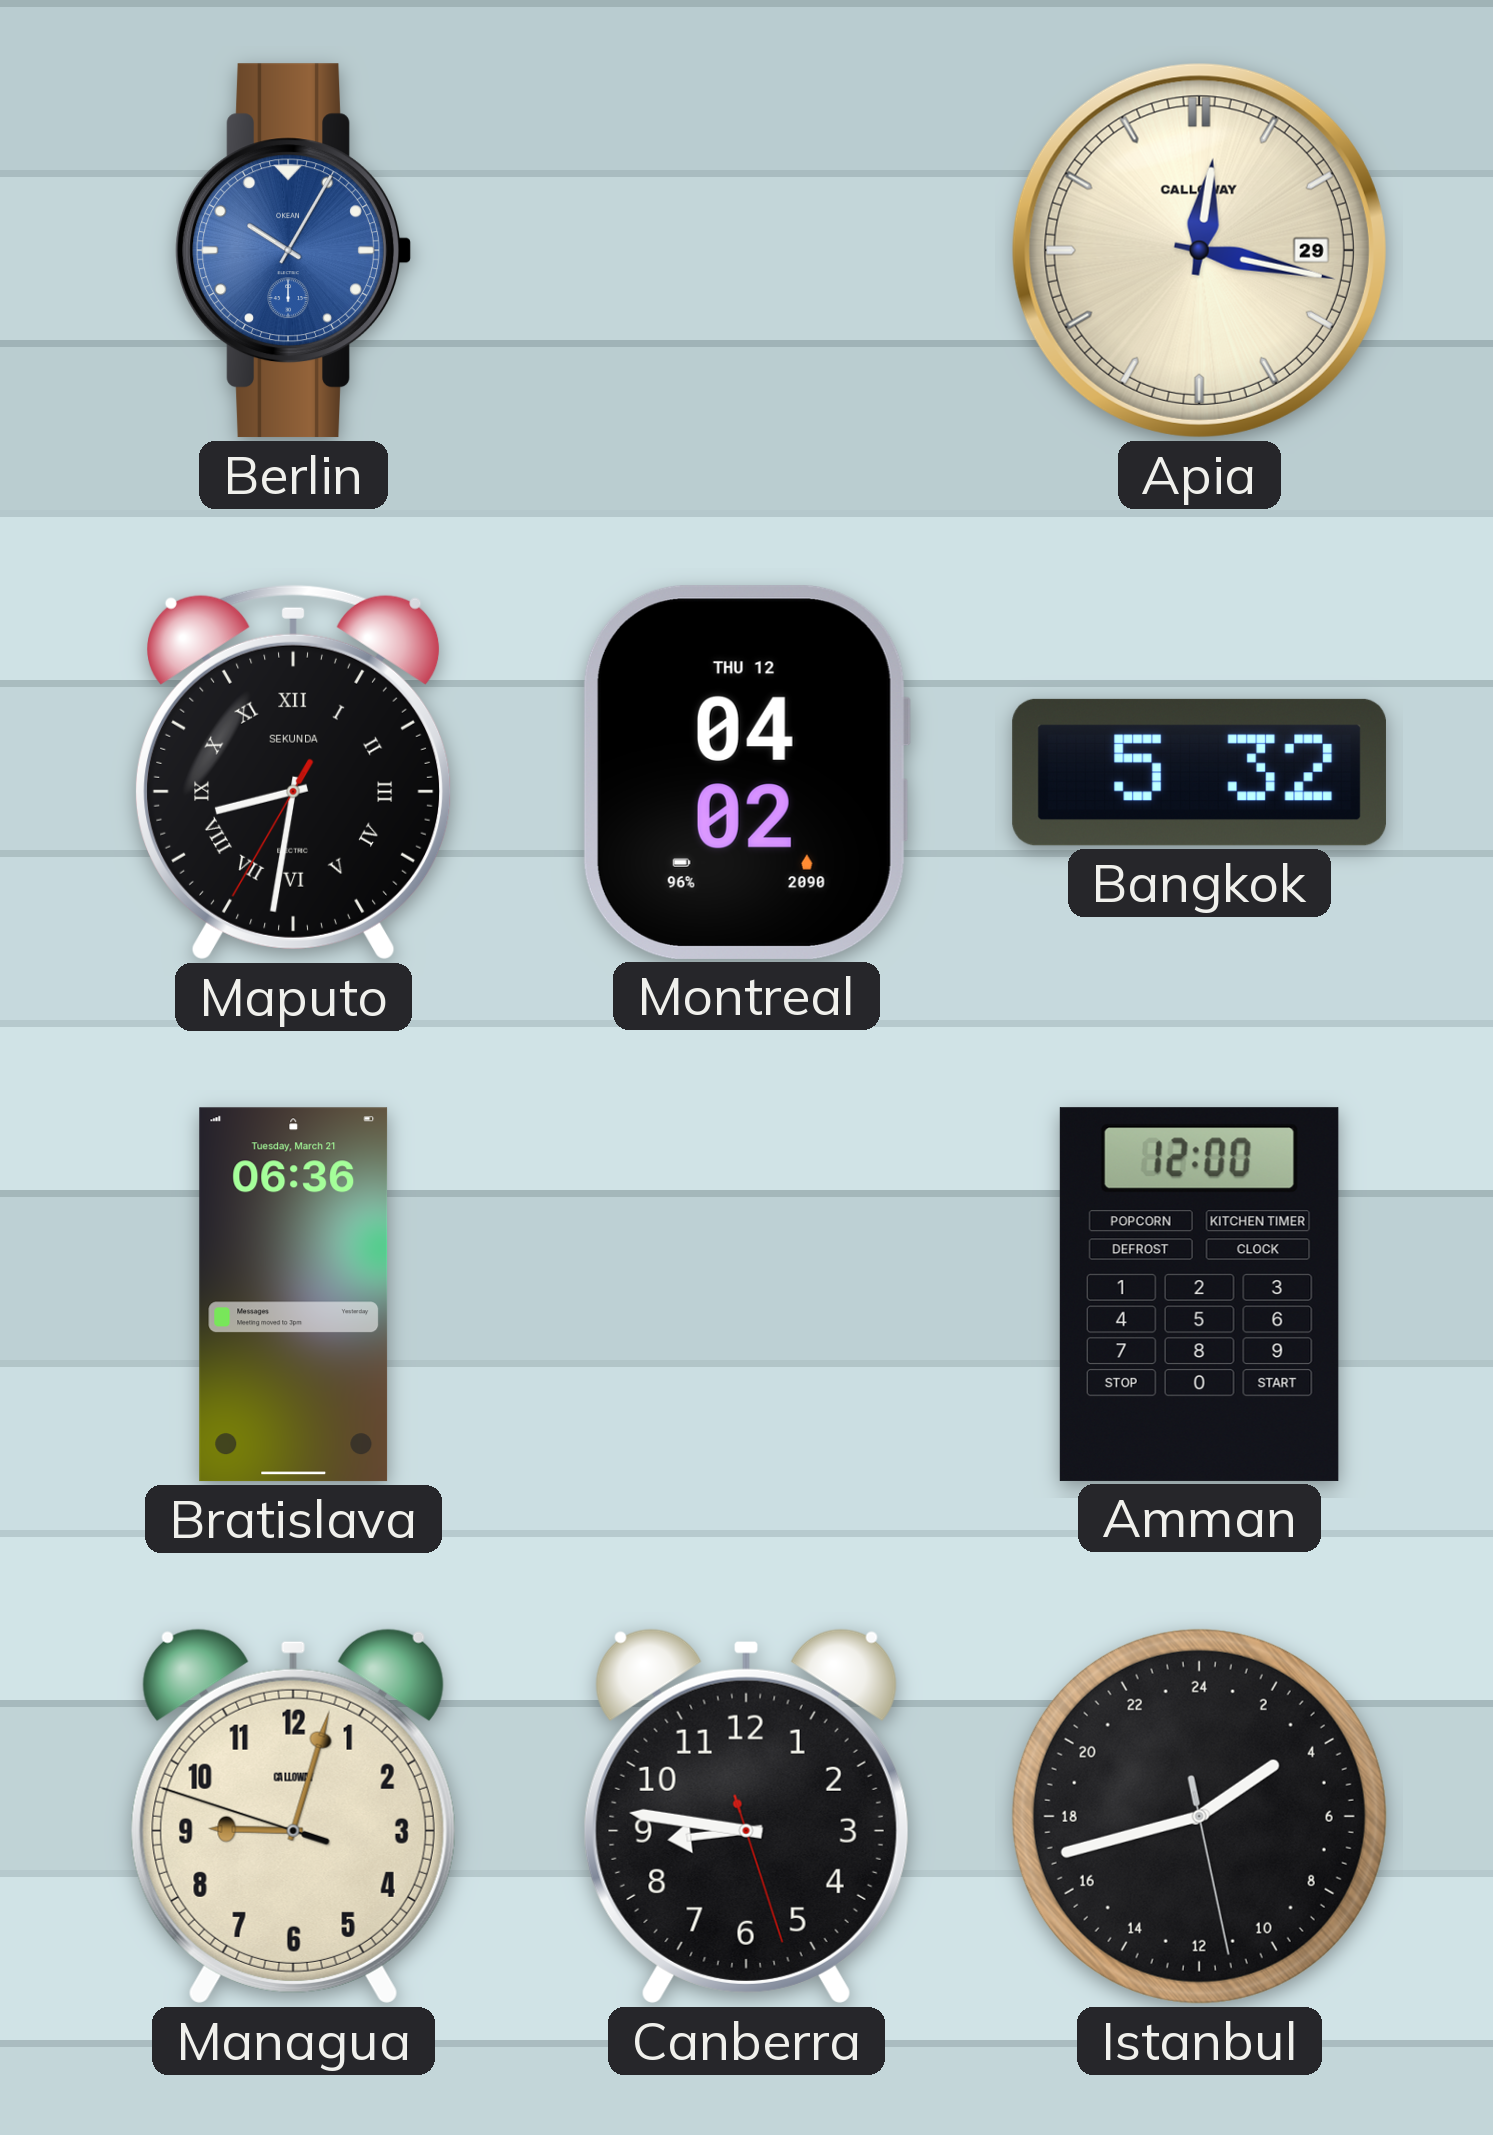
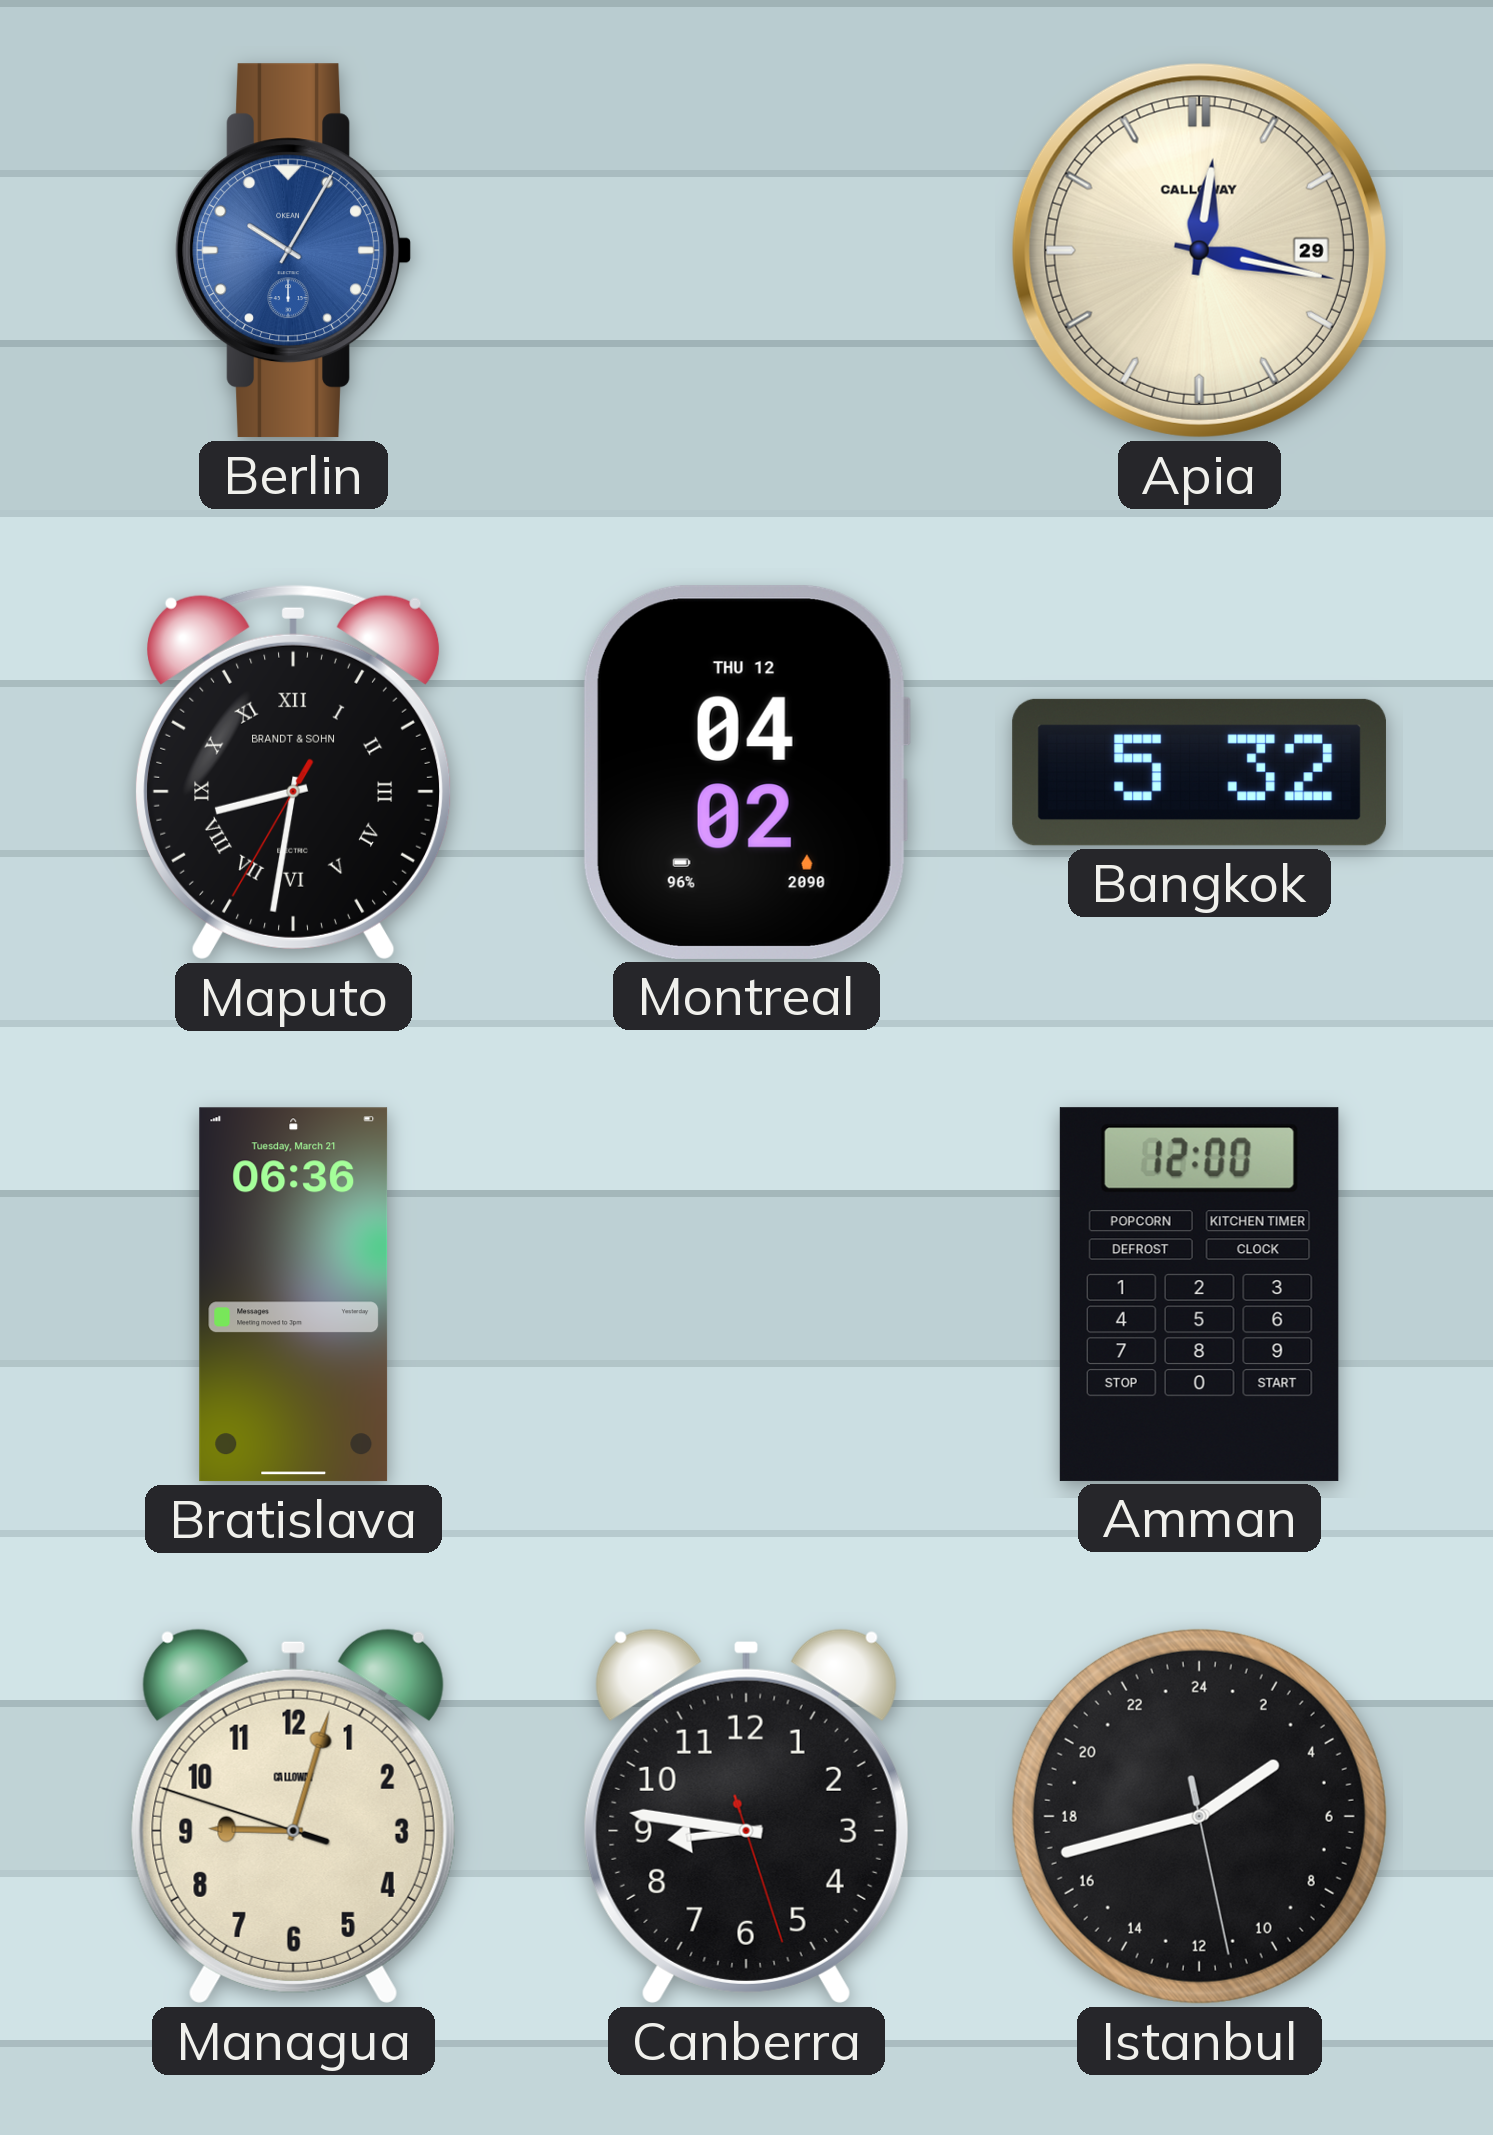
Maputo brand: SEKUNDA -> BRANDT & SOHN (294, 772)
